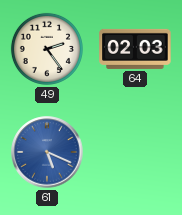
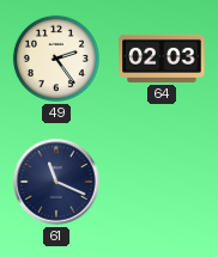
61: 5:19 -> 11:19 (56, 182)
61 dial: blue -> navy (56, 182)
